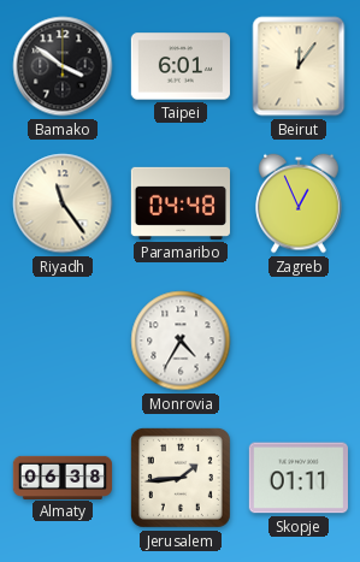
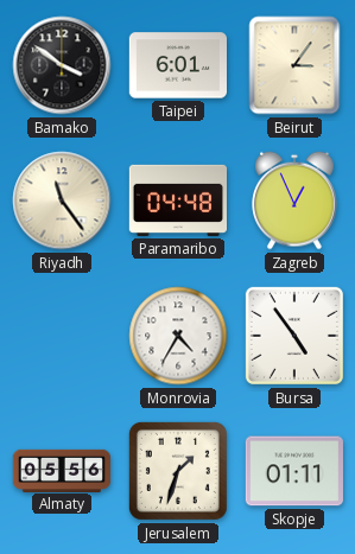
Beirut: 12:06 -> 3:06 (294, 65)
Bursa: none -> 4:54 (294, 336)
Almaty: 06:38 -> 05:56 (62, 470)
Jerusalem: 1:44 -> 1:33 (178, 471)
